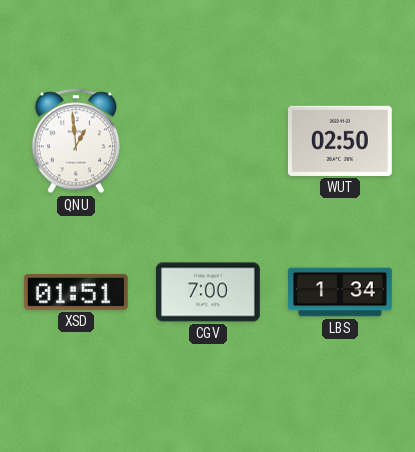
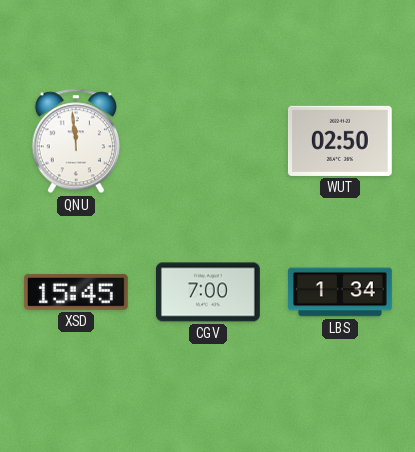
QNU: 12:59 -> 11:59 (76, 141)
XSD: 01:51 -> 15:45 (76, 292)
